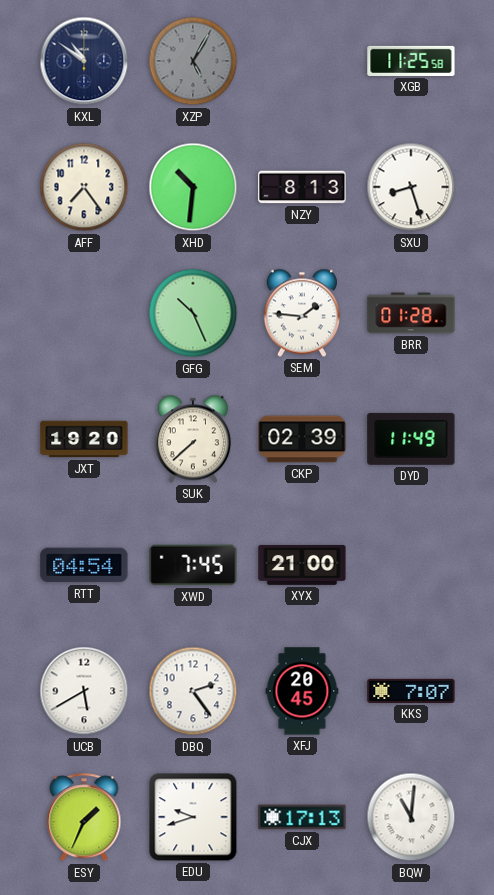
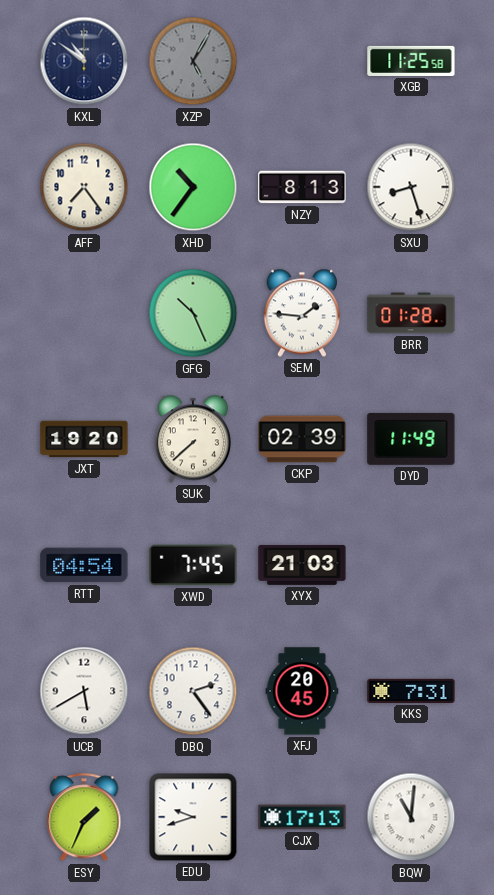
XHD: 10:31 -> 10:36 (193, 187)
XYX: 21:00 -> 21:03 (302, 565)
KKS: 7:07 -> 7:31 (411, 691)
